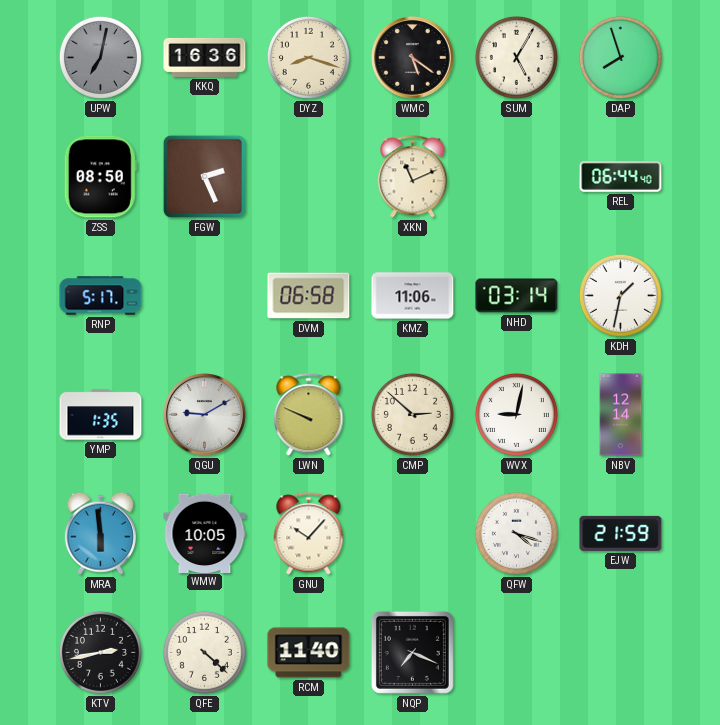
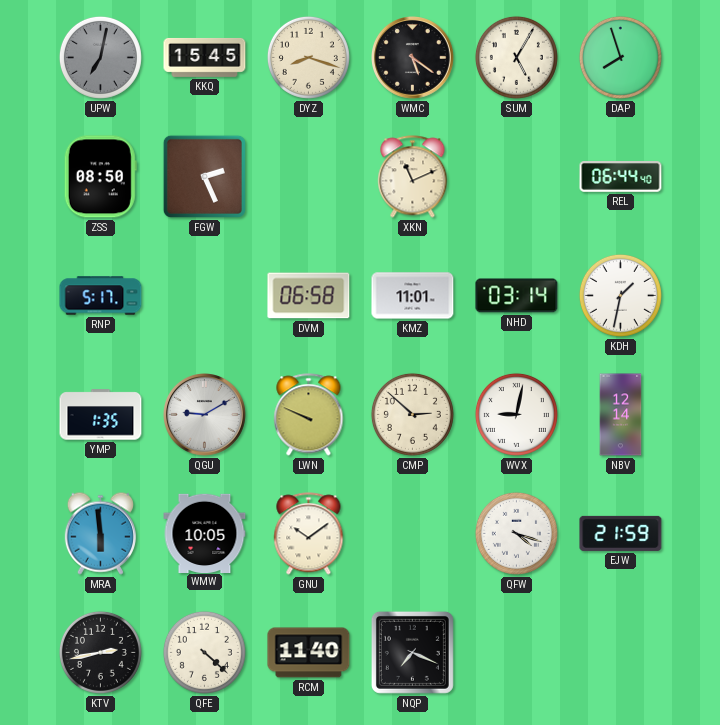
KKQ: 16:36 -> 15:45 (205, 57)
KMZ: 11:06 -> 11:01 (413, 296)
GNU: 10:07 -> 10:09 (309, 534)
